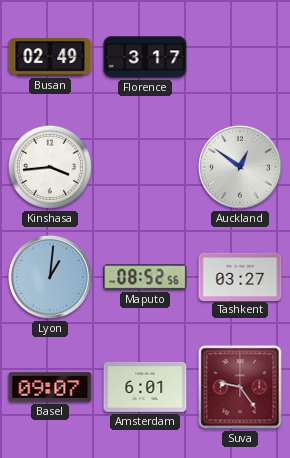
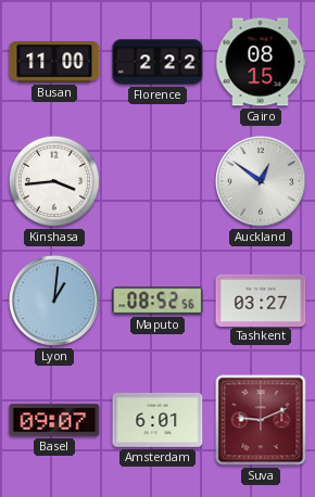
Busan: 02:49 -> 11:00 (54, 63)
Florence: 3:17 -> 2:22 (157, 62)
Cairo: none -> 08:15 (261, 62)
Suva: 9:24 -> 9:11 (261, 420)
